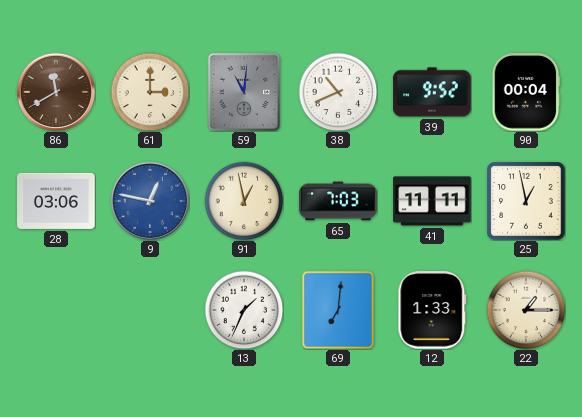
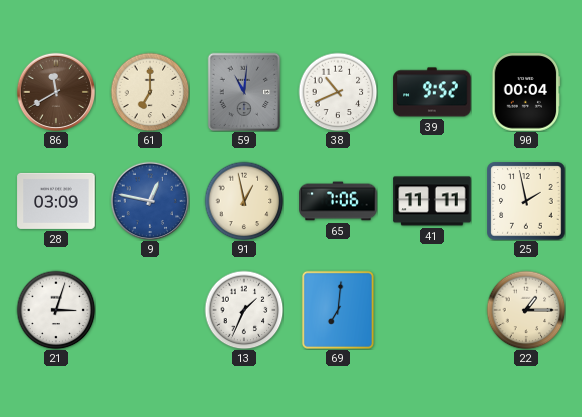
61: 3:00 -> 7:00 (150, 92)
28: 03:06 -> 03:09 (56, 201)
65: 7:03 -> 7:06 (338, 201)
25: 12:58 -> 1:58 (526, 201)
21: none -> 3:03 (56, 310)
12: 1:33 -> none (432, 310)
